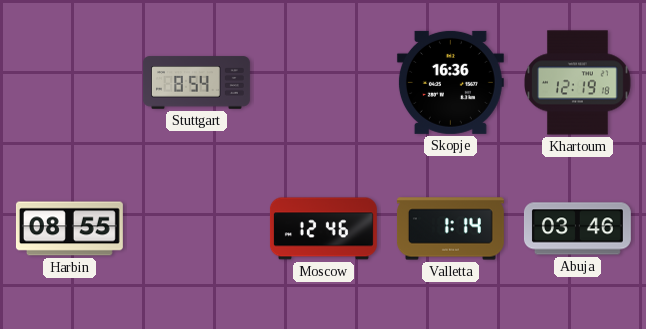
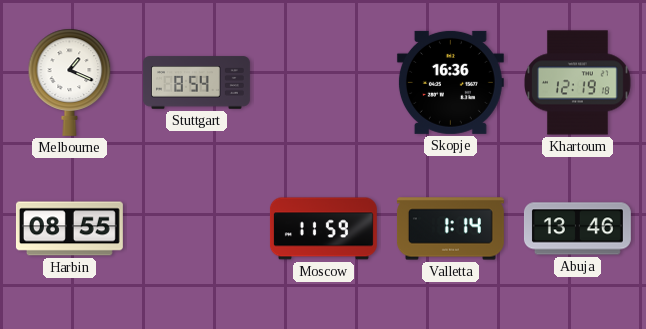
Melbourne: none -> 1:19 (70, 82)
Moscow: 12:46 -> 11:59 (323, 229)
Abuja: 03:46 -> 13:46 (577, 229)
